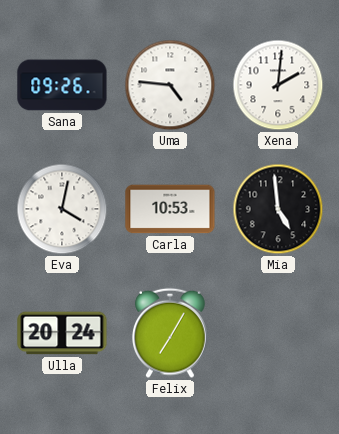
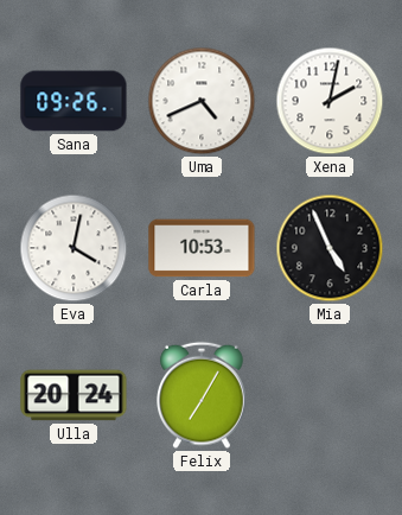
Uma: 4:46 -> 4:41 (202, 101)
Xena: 2:01 -> 2:02 (330, 101)
Mia: 4:59 -> 4:56 (330, 248)
